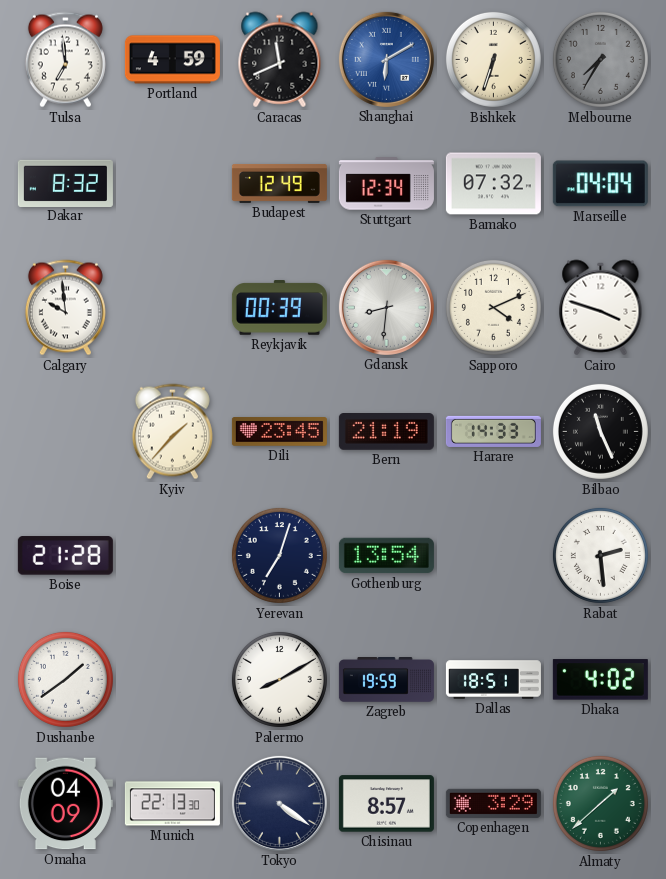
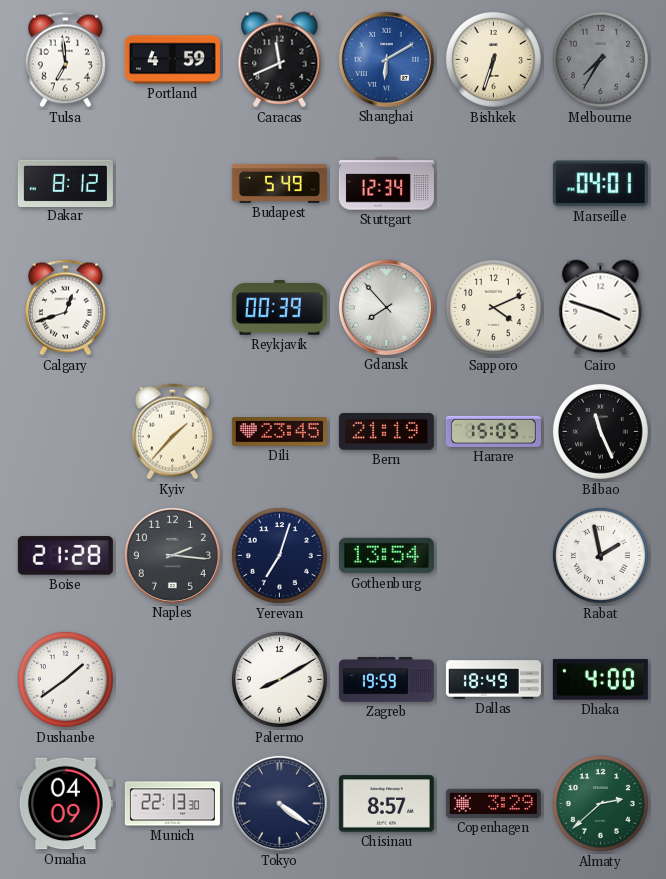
Dakar: 8:32 -> 8:12 (65, 183)
Budapest: 12:49 -> 5:49 (279, 183)
Bamako: 07:32 -> none (493, 184)
Marseille: 04:04 -> 04:01 (600, 184)
Calgary: 9:59 -> 12:42 (65, 308)
Gdansk: 8:31 -> 7:53 (386, 307)
Harare: 14:33 -> 15:05 (493, 431)
Naples: none -> 2:16 (172, 555)
Rabat: 2:29 -> 1:58 (600, 555)
Dallas: 18:51 -> 18:49 (493, 680)
Dhaka: 4:02 -> 4:00 (600, 680)
Almaty: 1:38 -> 2:38 (600, 803)
